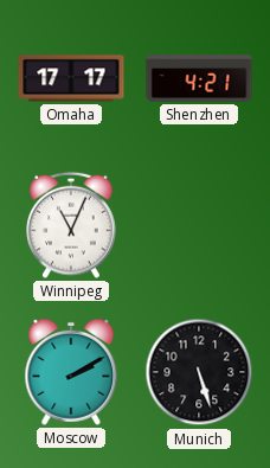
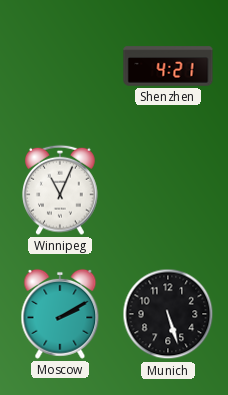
Omaha: 17:17 -> none (71, 78)
